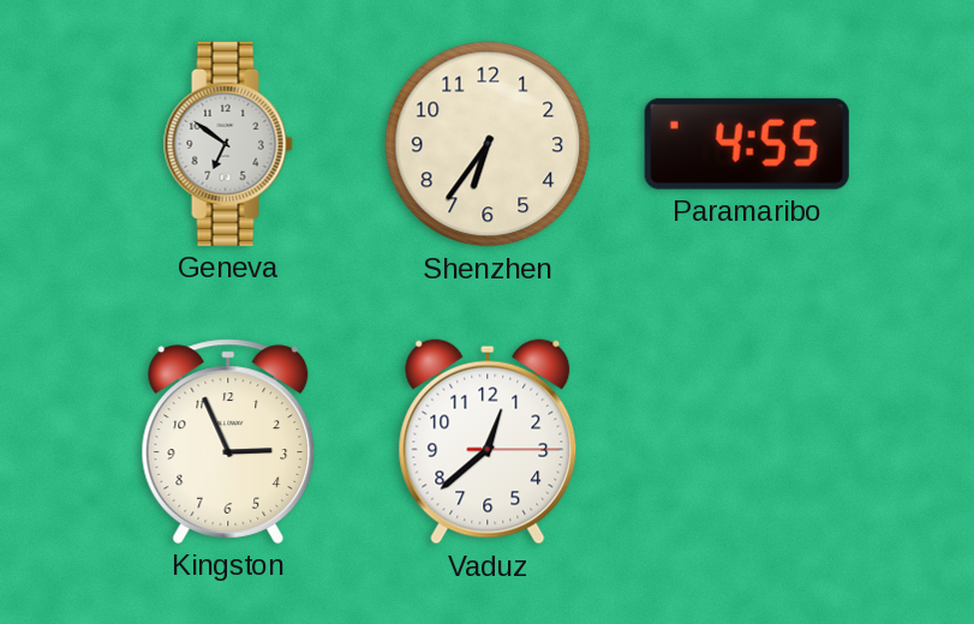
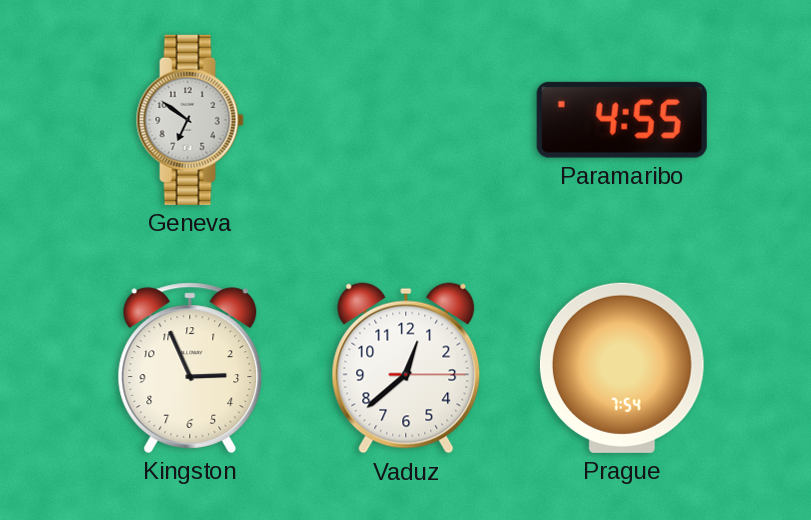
Shenzhen: 6:36 -> none (488, 144)
Prague: none -> 7:54 (622, 368)
